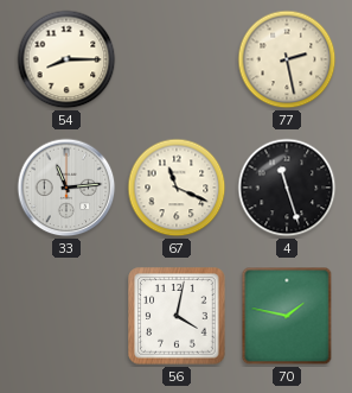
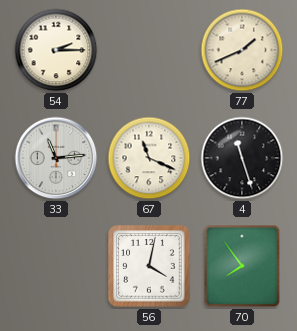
54: 8:15 -> 2:15 (56, 50)
77: 2:28 -> 1:41 (242, 50)
70: 1:47 -> 7:54 (242, 266)
